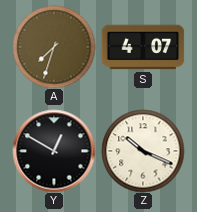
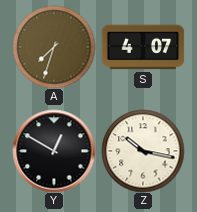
Z: 10:19 -> 10:17 (143, 151)
